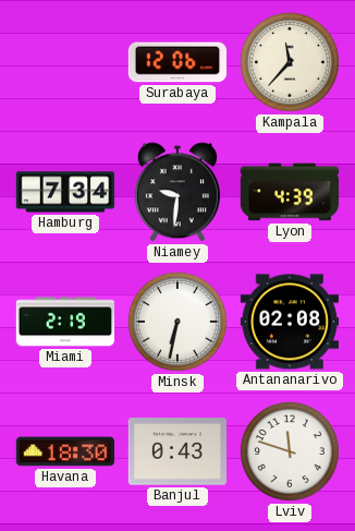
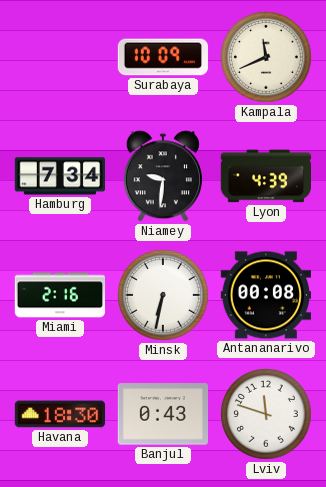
Surabaya: 12:06 -> 10:09 (163, 57)
Kampala: 11:37 -> 11:41 (267, 58)
Miami: 2:19 -> 2:16 (60, 295)
Antananarivo: 02:08 -> 00:08 (265, 295)
